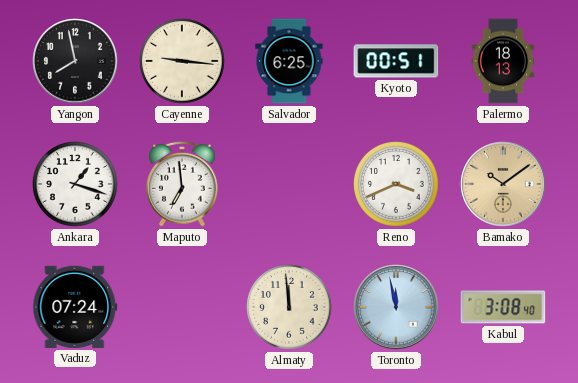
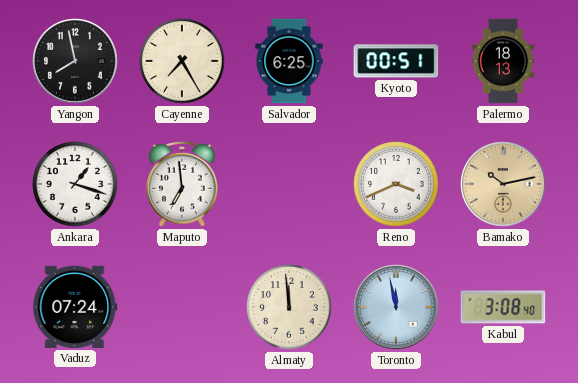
Cayenne: 9:16 -> 7:25 (183, 62)
Bamako: 10:09 -> 10:13 (503, 184)
